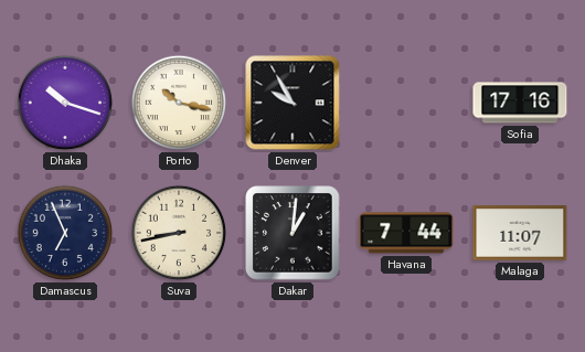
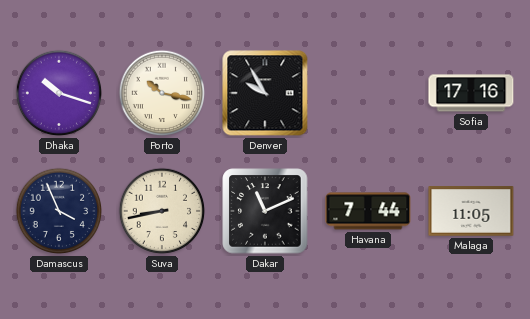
Damascus: 6:56 -> 3:56 (59, 211)
Dakar: 1:01 -> 11:11 (265, 211)
Malaga: 11:07 -> 11:05 (471, 211)
